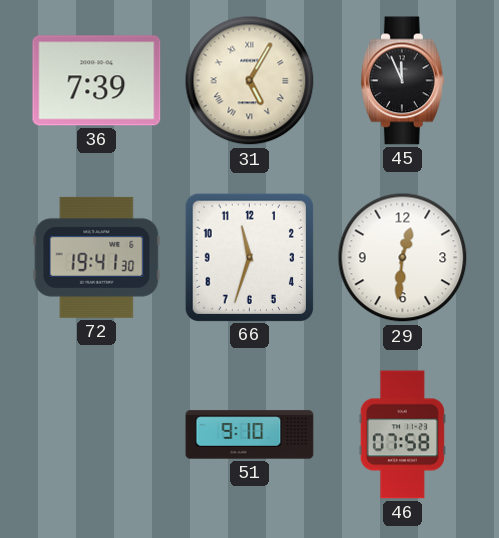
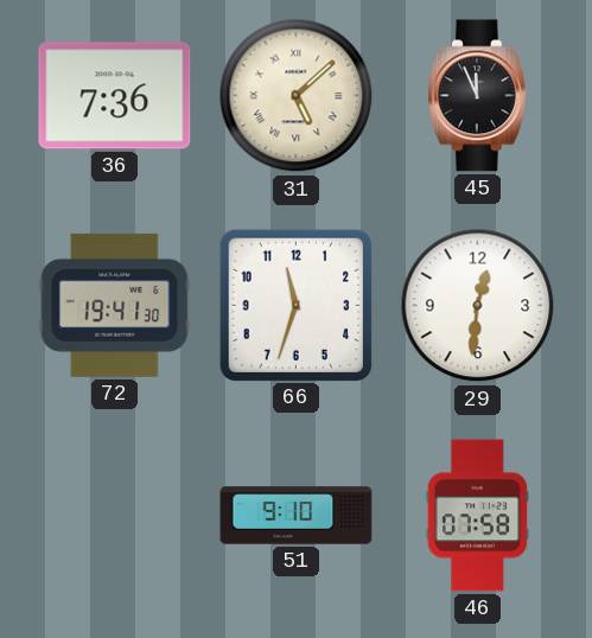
36: 7:39 -> 7:36 (115, 96)
31: 5:05 -> 5:08 (297, 96)
